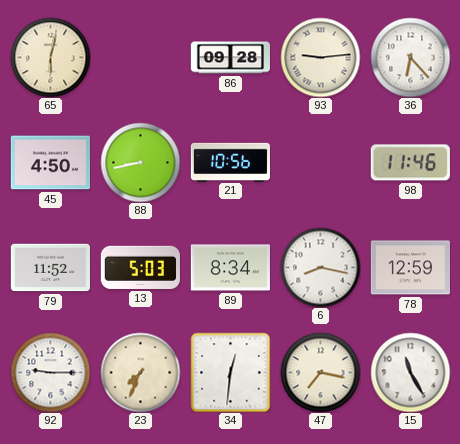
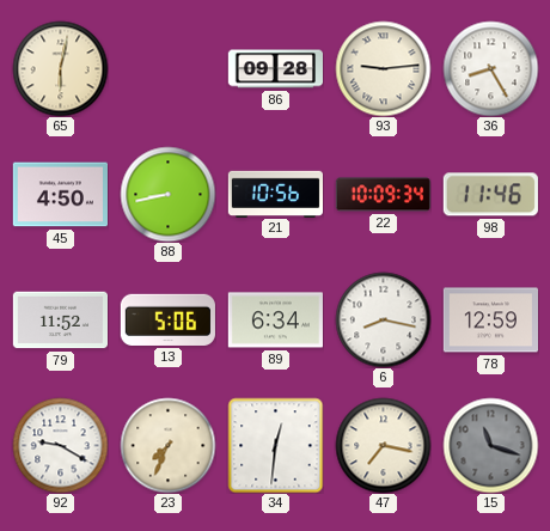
36: 6:23 -> 8:25 (490, 68)
22: none -> 10:09 (383, 195)
13: 5:03 -> 5:06 (167, 319)
89: 8:34 -> 6:34 (275, 321)
92: 9:15 -> 9:20 (60, 445)
15: 11:25 -> 11:18 (490, 445)
15 dial: white -> grey (490, 445)
